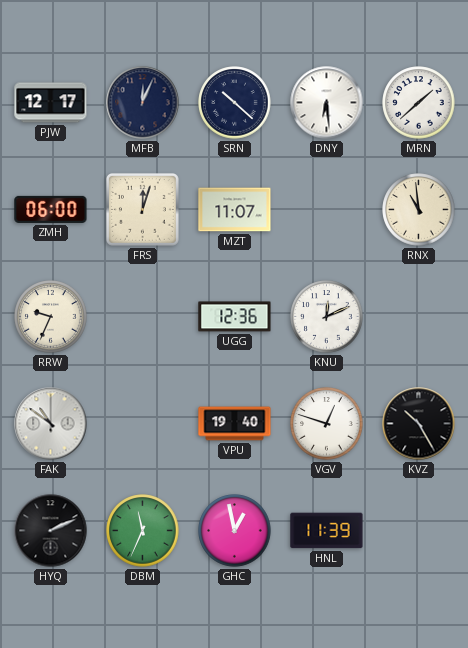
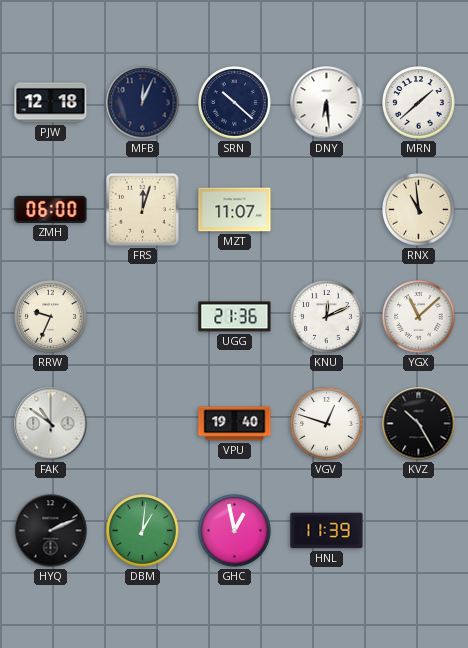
PJW: 12:17 -> 12:18 (51, 103)
UGG: 12:36 -> 21:36 (235, 317)
YGX: none -> 11:08 (419, 317)
DBM: 11:34 -> 1:01 (143, 531)
